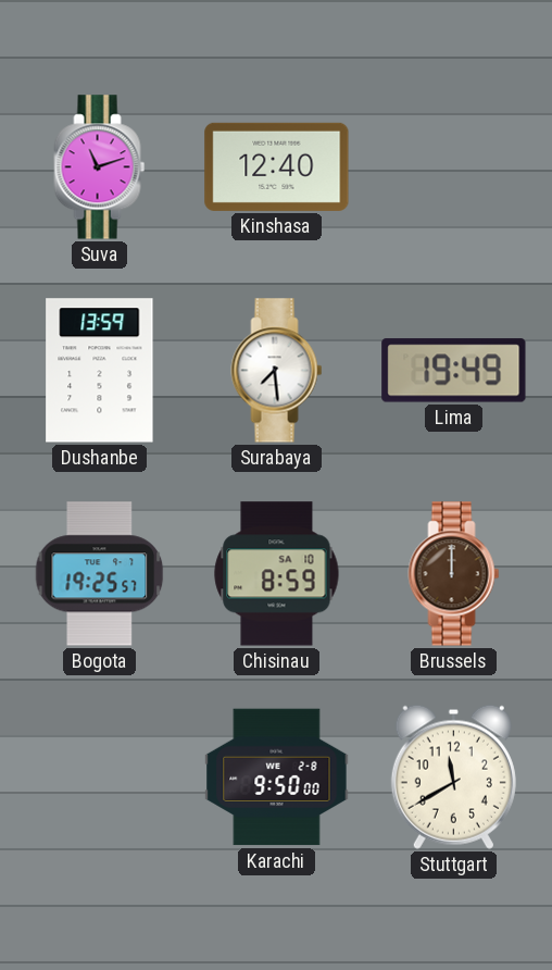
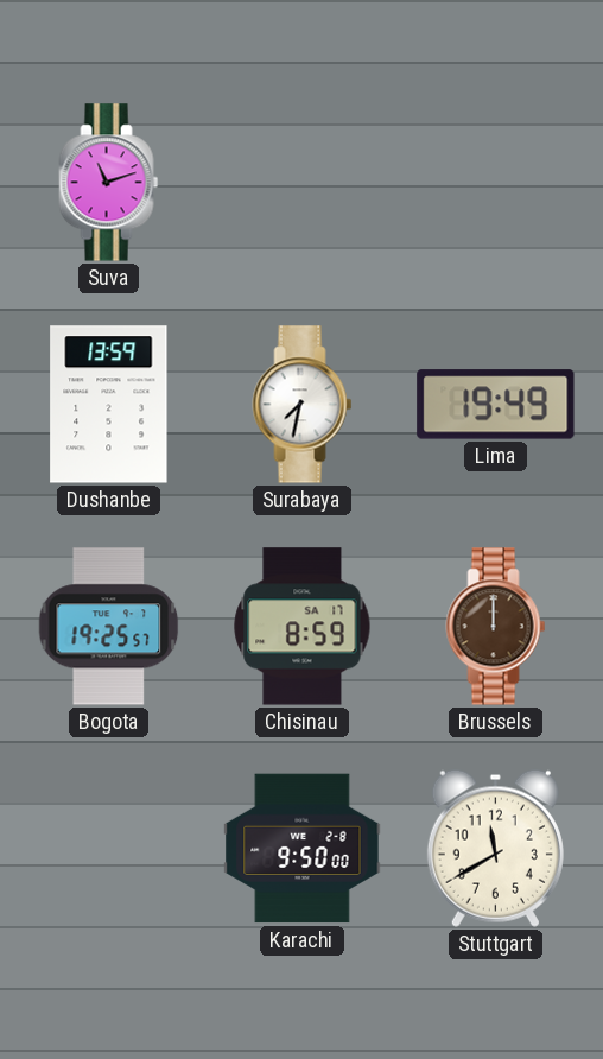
Kinshasa: 12:40 -> none (277, 166)
Surabaya: 7:29 -> 7:32 (303, 405)
Chisinau date: SA 10 -> SA 17 (303, 627)
